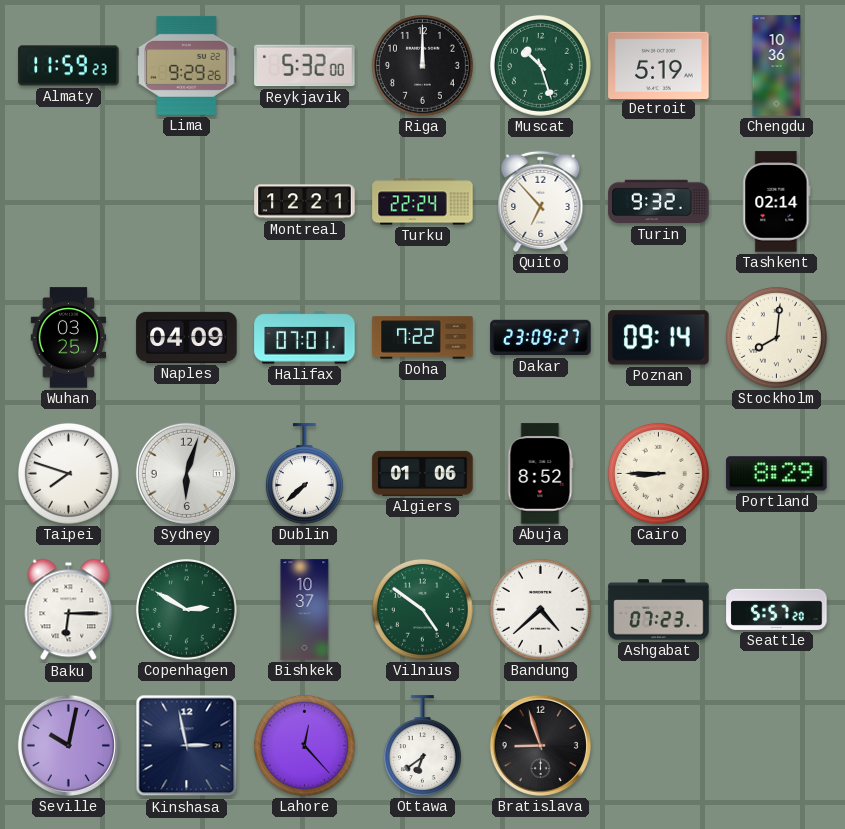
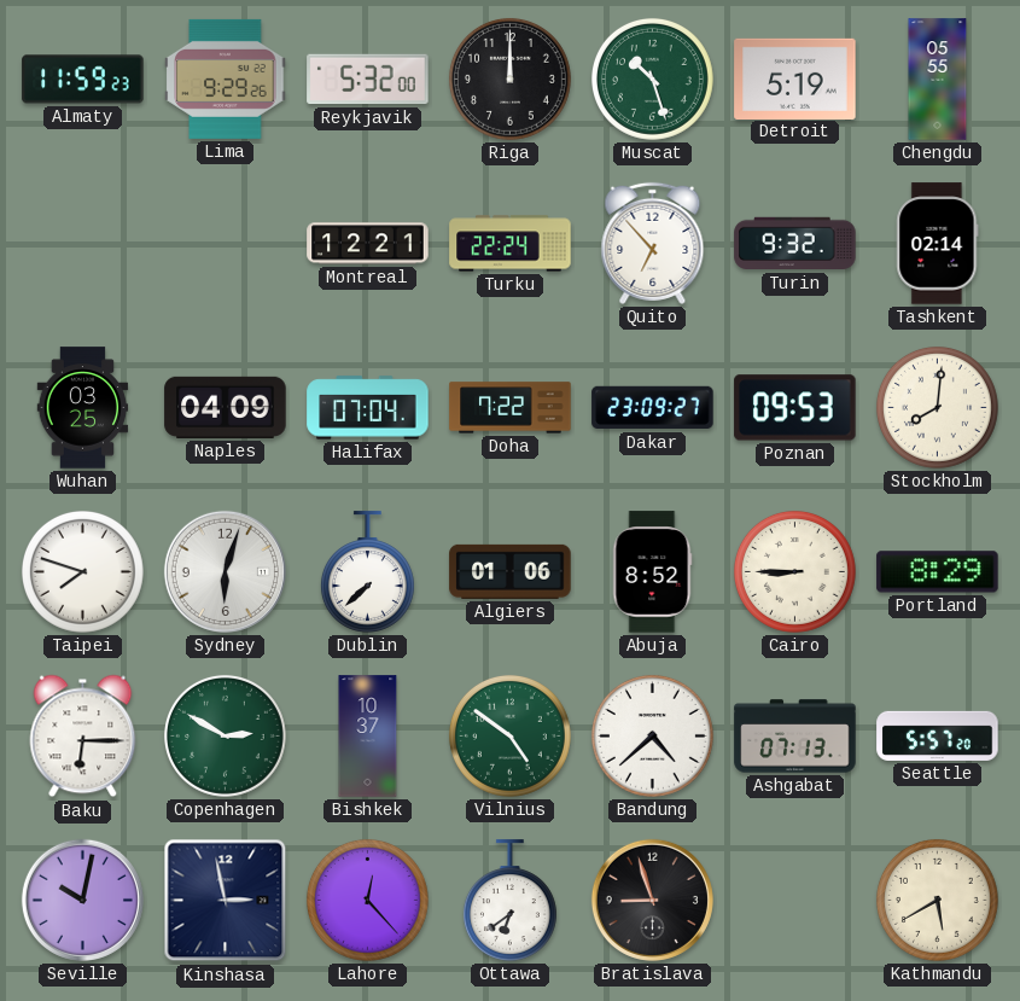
Chengdu: 10:36 -> 05:55 (938, 80)
Halifax: 07:01 -> 07:04 (368, 408)
Poznan: 09:14 -> 09:53 (795, 408)
Ashgabat: 07:23 -> 07:13 (795, 737)
Kathmandu: none -> 5:40 (937, 900)
